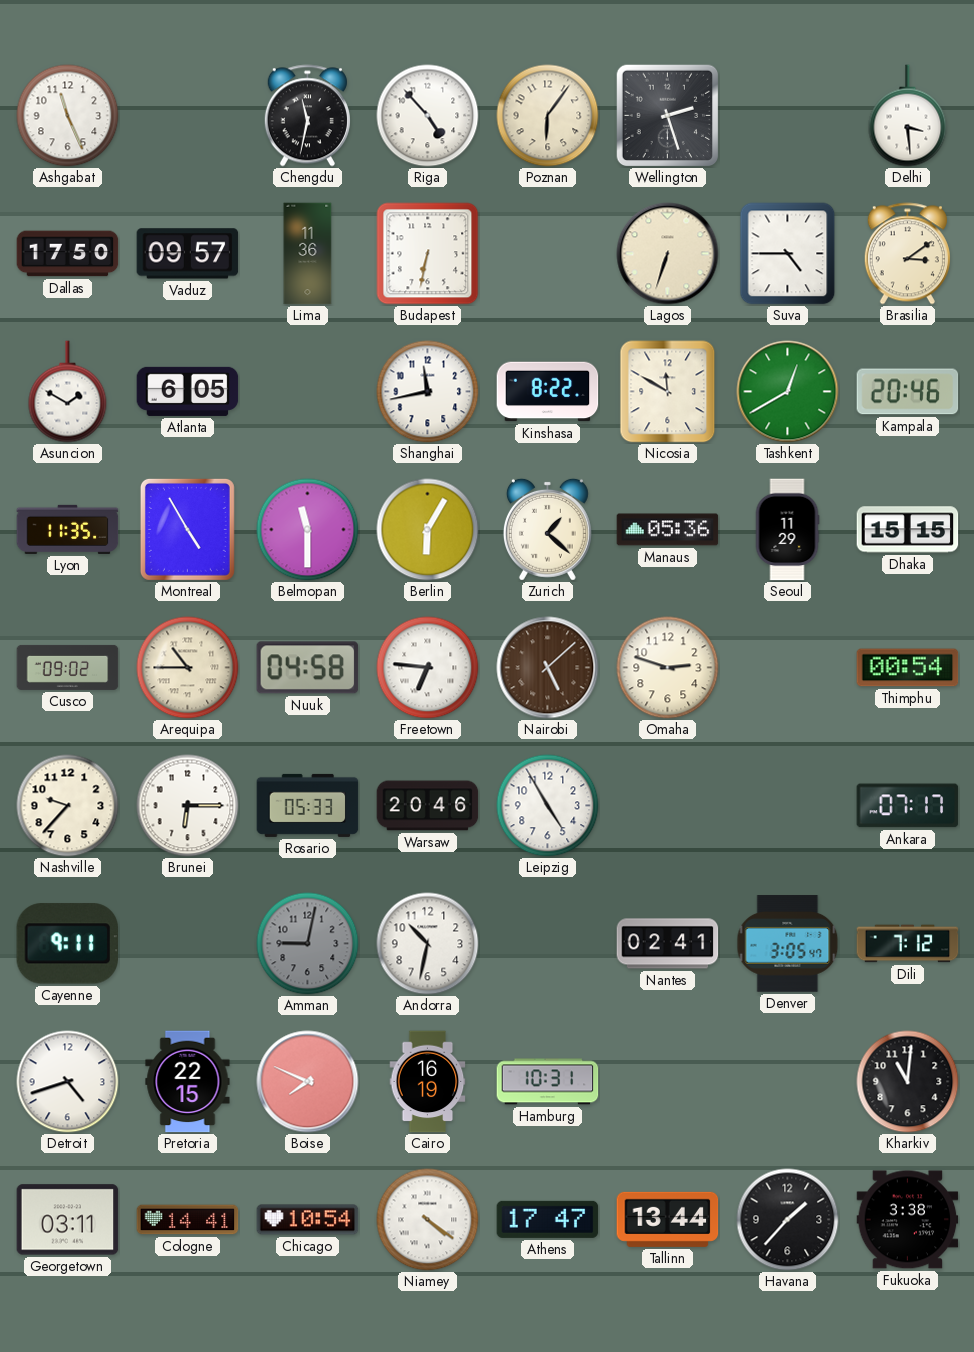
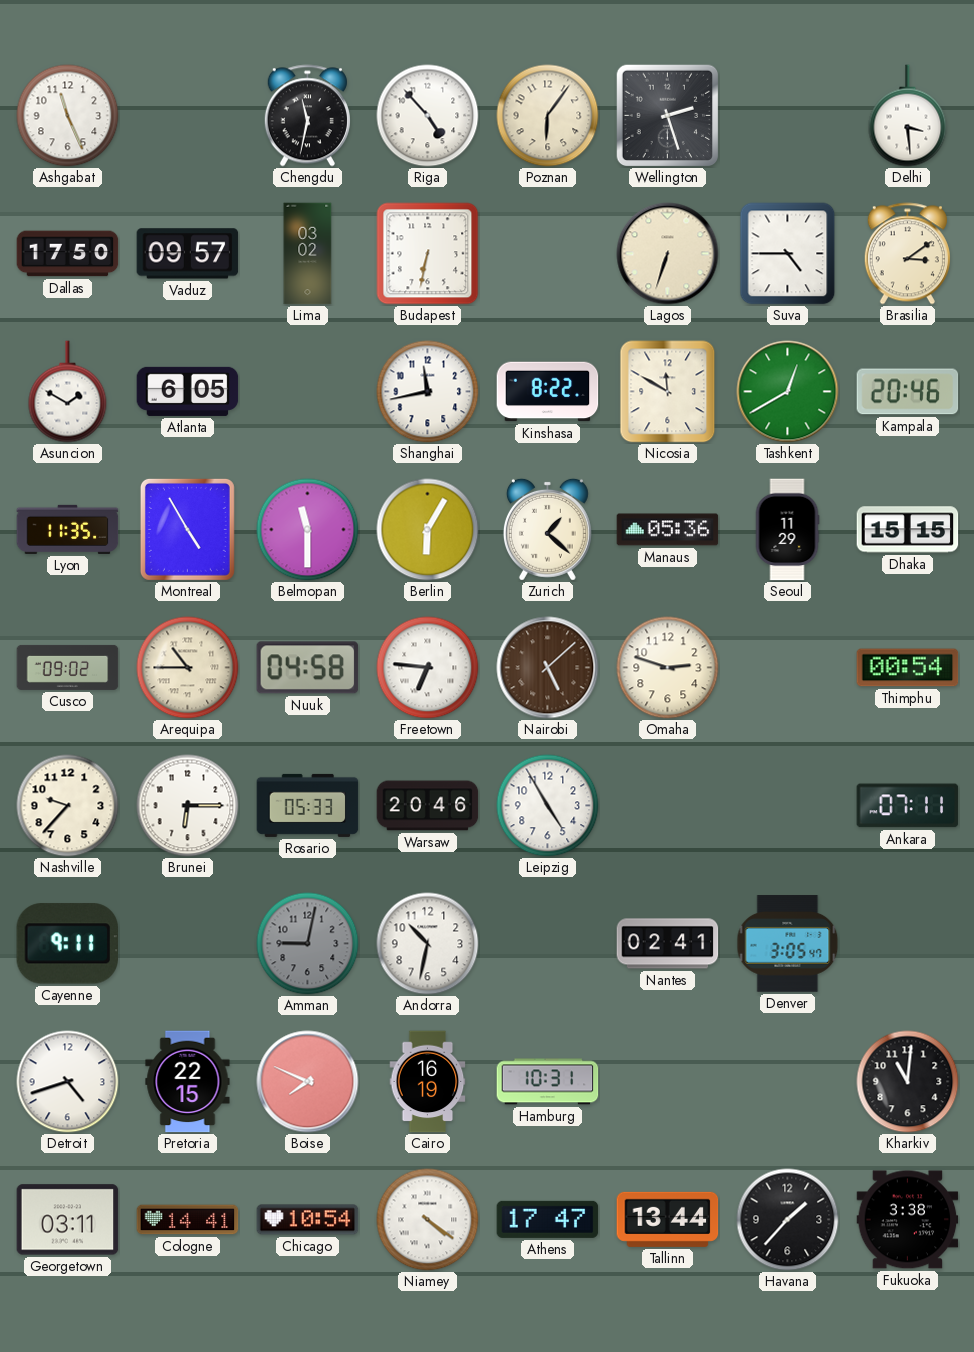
Lima: 11:36 -> 03:02 (308, 254)
Ankara: 07:17 -> 07:11 (908, 806)
Dili: 7:12 -> none (908, 944)
